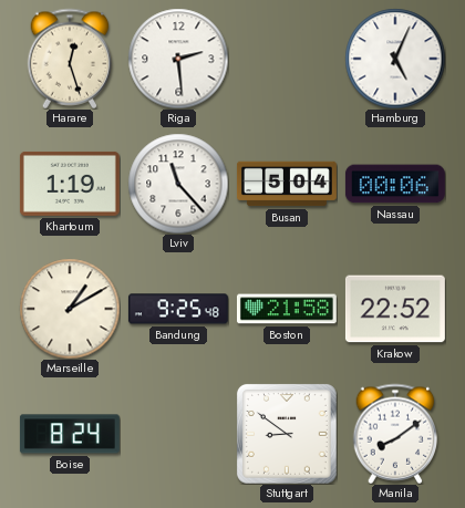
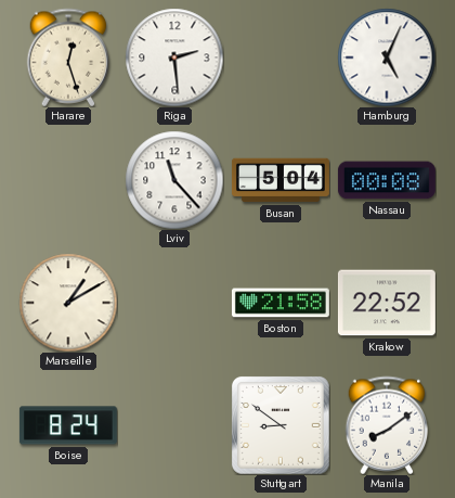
Khartoum: 1:19 -> none (70, 184)
Nassau: 00:06 -> 00:08 (387, 180)
Bandung: 9:25 -> none (178, 309)
